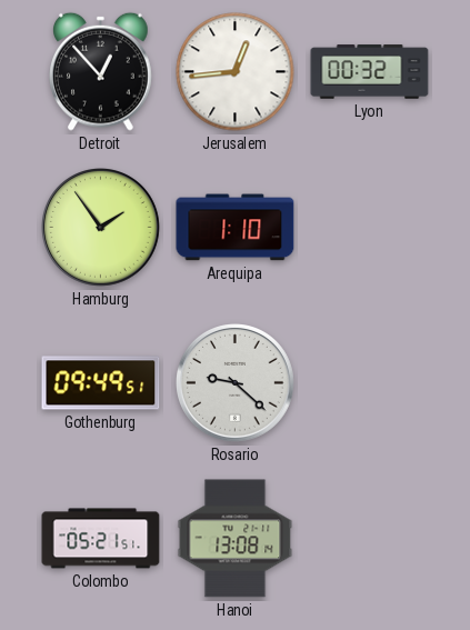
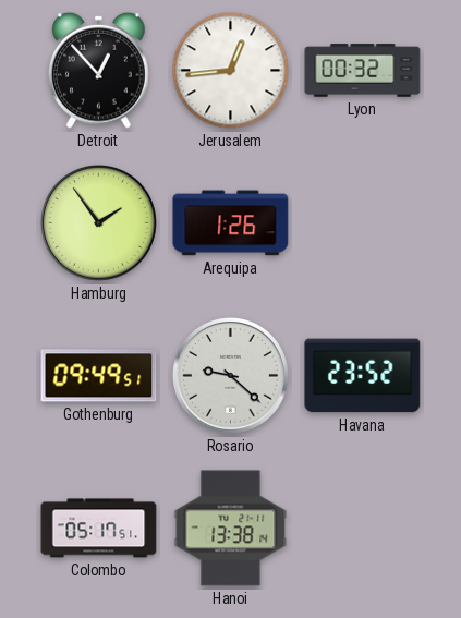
Arequipa: 1:10 -> 1:26 (231, 223)
Havana: none -> 23:52 (363, 376)
Colombo: 05:21 -> 05:17 (99, 529)
Hanoi: 13:08 -> 13:38 (231, 529)
